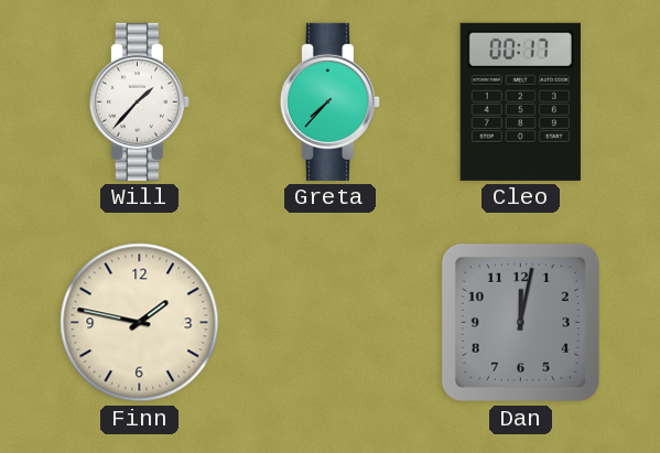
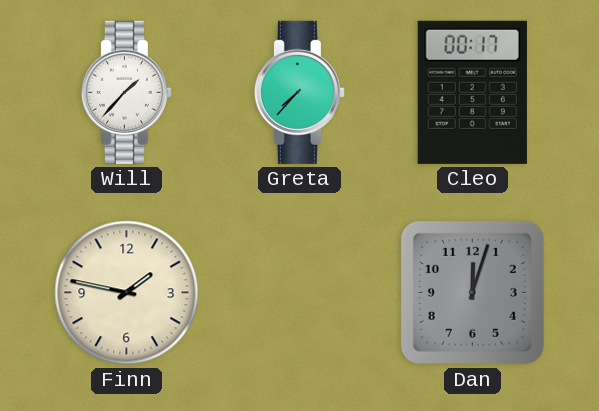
Dan: 12:02 -> 12:03 (472, 292)
